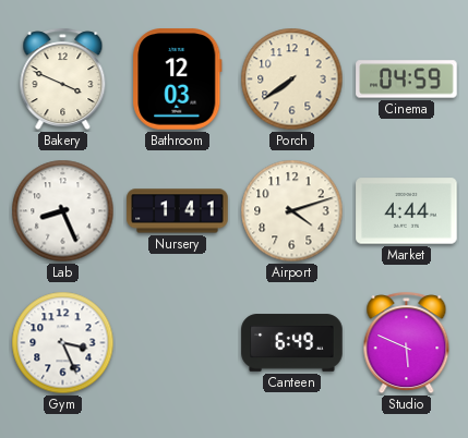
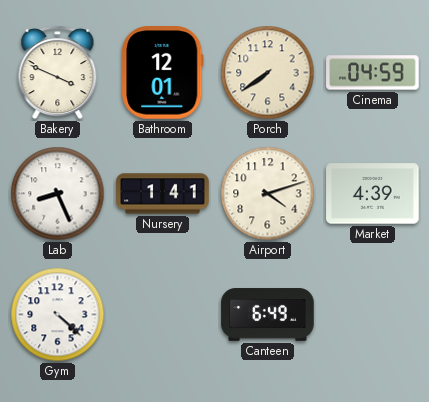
Bathroom: 12:03 -> 12:01 (163, 73)
Market: 4:44 -> 4:39 (373, 194)
Gym: 3:26 -> 4:22 (58, 315)
Studio: 5:49 -> none (407, 343)
